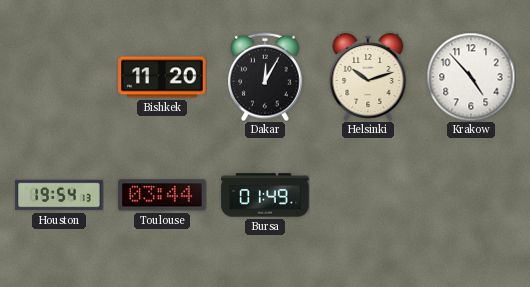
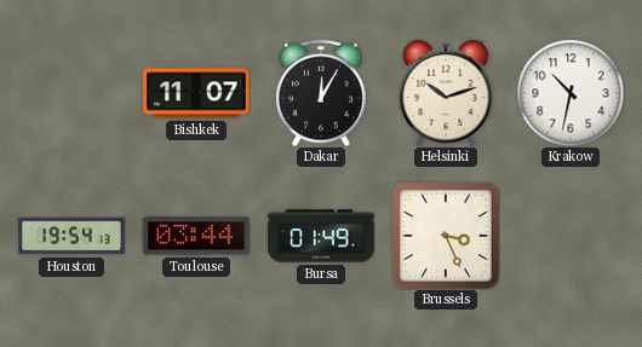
Bishkek: 11:20 -> 11:07 (196, 93)
Krakow: 4:53 -> 10:32 (571, 93)
Brussels: none -> 3:26 (447, 237)
